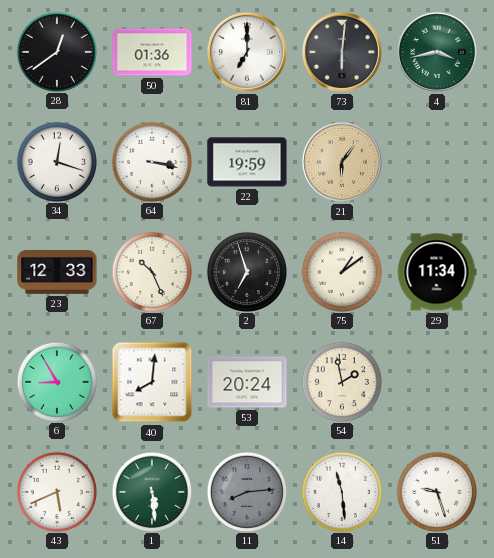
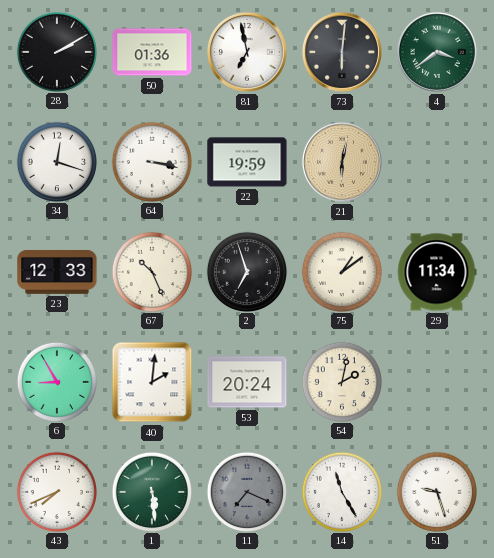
28: 12:39 -> 2:10 (56, 51)
81: 7:00 -> 6:58 (247, 52)
4: 3:43 -> 3:39 (437, 52)
21: 6:06 -> 6:02 (342, 162)
40: 8:01 -> 2:01 (152, 382)
54: 1:58 -> 2:02 (341, 381)
43: 5:41 -> 7:41 (56, 491)
11: 8:14 -> 7:19 (246, 491)
14: 11:29 -> 11:25 (341, 491)
